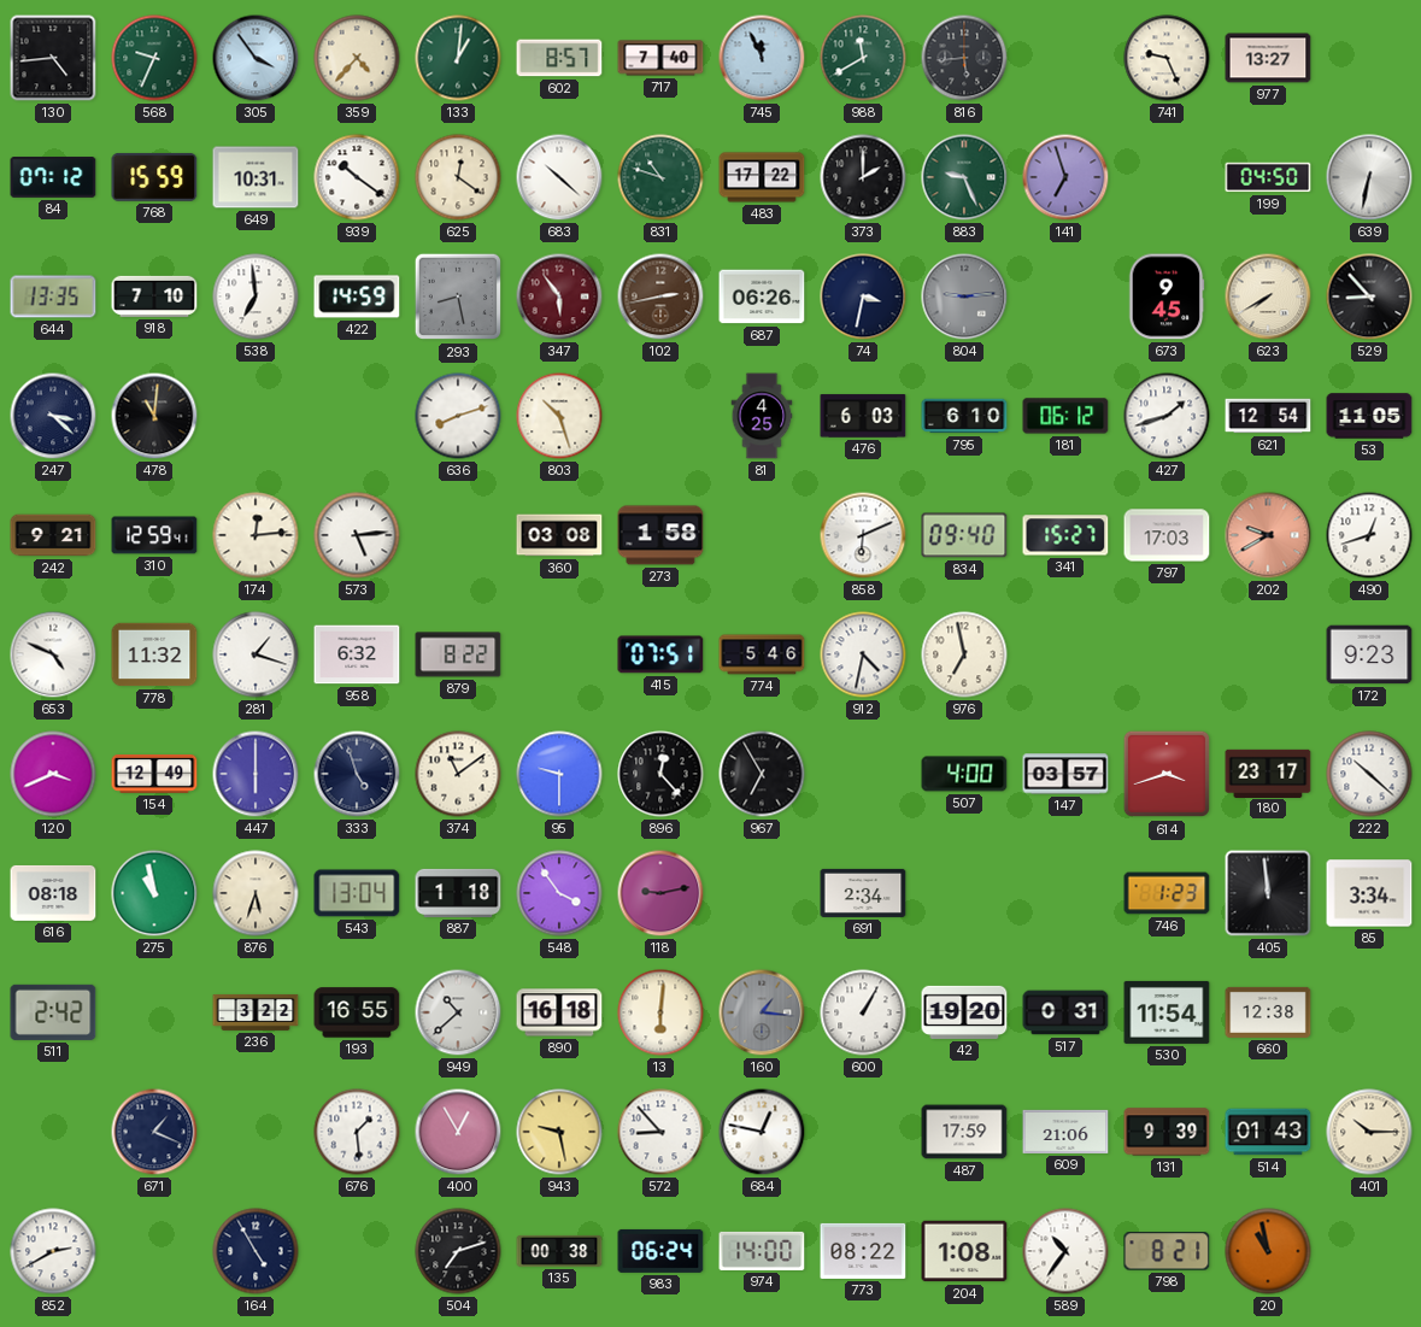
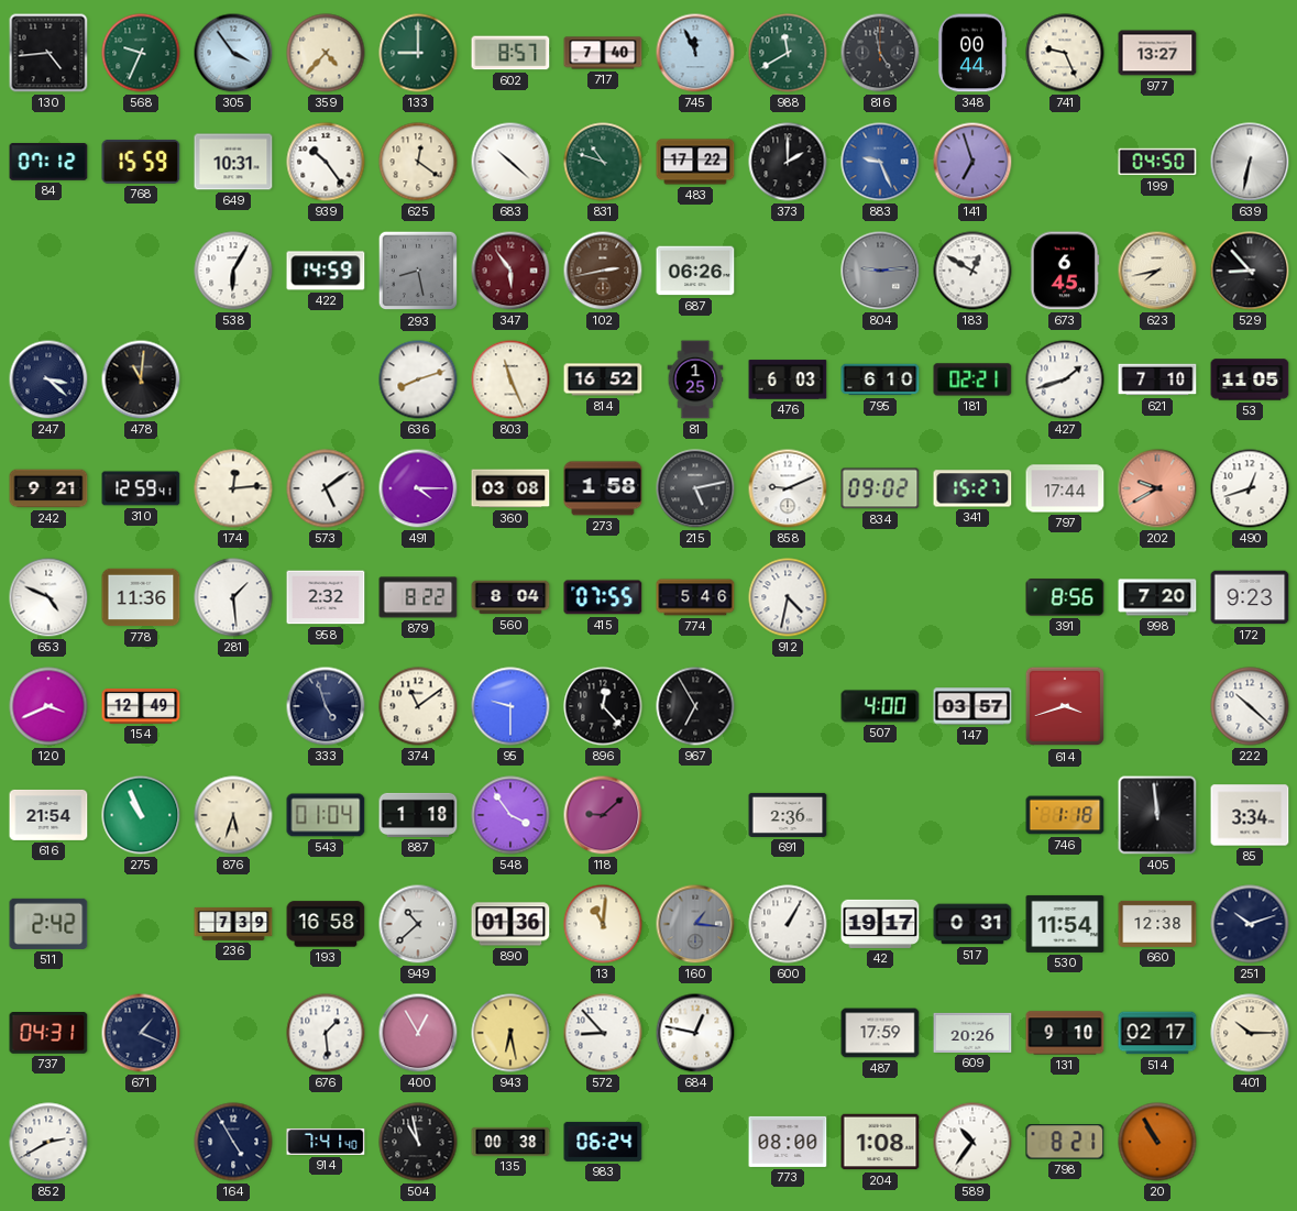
133: 1:01 -> 9:00 (418, 53)
816: 5:44 -> 4:58 (880, 53)
348: none -> 00:44 (972, 53)
939: 10:21 -> 10:24 (326, 162)
883 dial: green -> blue (880, 162)
644: 13:35 -> none (53, 296)
918: 7:10 -> none (154, 296)
538: 6:59 -> 6:05 (233, 271)
74: 3:32 -> none (863, 296)
183: none -> 12:50 (972, 271)
673: 9:45 -> 6:45 (1065, 271)
623: 7:40 -> 7:43 (1157, 271)
803: 10:27 -> 11:26 (510, 379)
814: none -> 16:52 (603, 379)
81: 4:25 -> 1:25 (695, 379)
181: 06:12 -> 02:21 (972, 379)
621: 12:54 -> 7:10 (1157, 379)
573: 5:14 -> 5:09 (326, 488)
491: none -> 4:15 (418, 488)
215: none -> 5:13 (695, 488)
858: 6:11 -> 9:11 (788, 488)
834: 09:40 -> 09:02 (880, 488)
797: 17:03 -> 17:44 (1065, 488)
778: 11:32 -> 11:36 (141, 597)
281: 1:18 -> 1:29 (233, 597)
958: 6:32 -> 2:32 (326, 597)
560: none -> 8:04 (510, 597)
415: 07:51 -> 07:55 (603, 597)
976: 6:58 -> none (964, 654)
391: none -> 8:56 (1065, 597)
998: none -> 7:20 (1157, 597)
447: 6:00 -> none (256, 774)
180: 23:17 -> none (1268, 773)
616: 08:18 -> 21:54 (48, 815)
275: 10:58 -> 10:56 (141, 815)
543: 13:04 -> 01:04 (326, 815)
118: 9:13 -> 9:08 (603, 815)
691: 2:34 -> 2:36 (788, 815)
746: 1:23 -> 1:18 (1065, 815)
236: 3:22 -> 7:39 (233, 924)
193: 16:55 -> 16:58 (326, 924)
890: 16:18 -> 01:36 (510, 924)
13: 6:01 -> 11:01 (603, 924)
42: 19:20 -> 19:17 (880, 924)
251: none -> 10:12 (1250, 924)
737: none -> 04:31 (48, 1033)
943: 9:28 -> 6:28 (510, 1033)
609: 21:06 -> 20:26 (972, 1033)
131: 9:39 -> 9:10 (1065, 1033)
514: 01:43 -> 02:17 (1157, 1033)
914: none -> 7:41 (326, 1142)
504: 7:12 -> 10:58 (418, 1142)
974: 14:00 -> none (762, 1251)
773: 08:22 -> 08:00 (788, 1142)
20: 10:58 -> 10:55 (1157, 1142)
